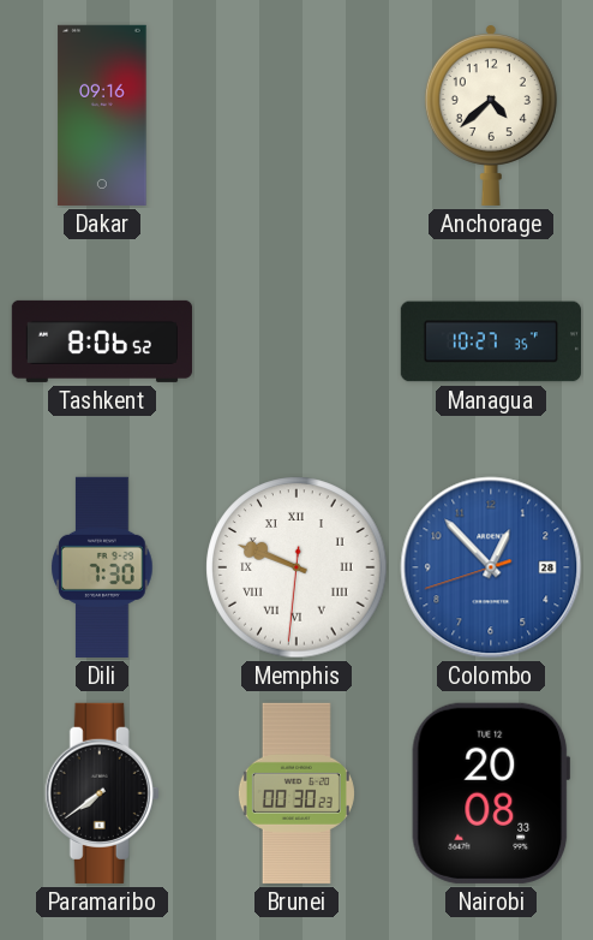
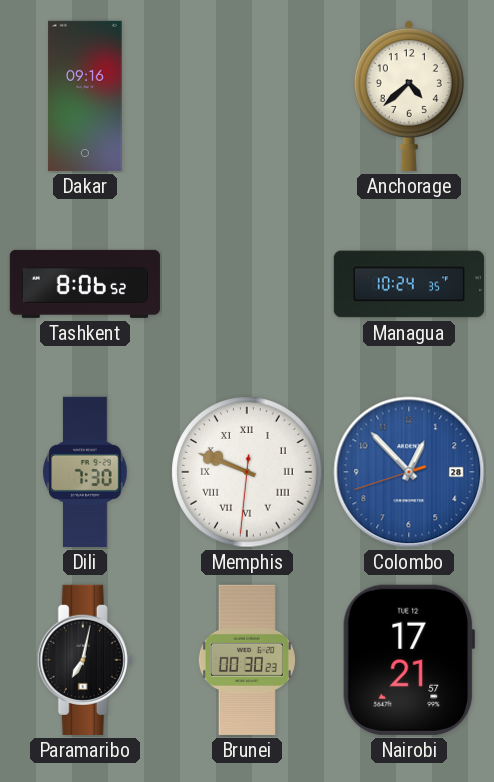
Managua: 10:27 -> 10:24 (409, 284)
Paramaribo: 7:39 -> 7:02 (85, 660)
Nairobi: 20:08 -> 17:21 (409, 660)
